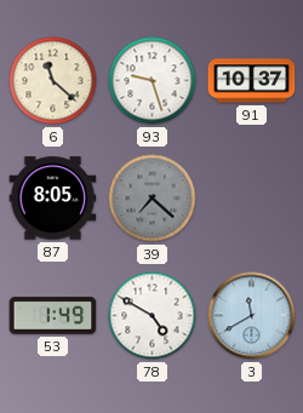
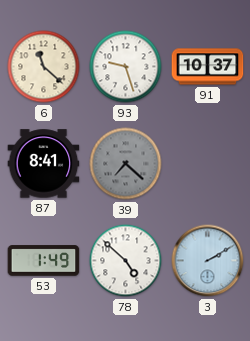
87: 8:05 -> 8:41 (44, 164)
78: 4:50 -> 4:52 (126, 261)
3: 11:40 -> 2:10 (208, 261)
